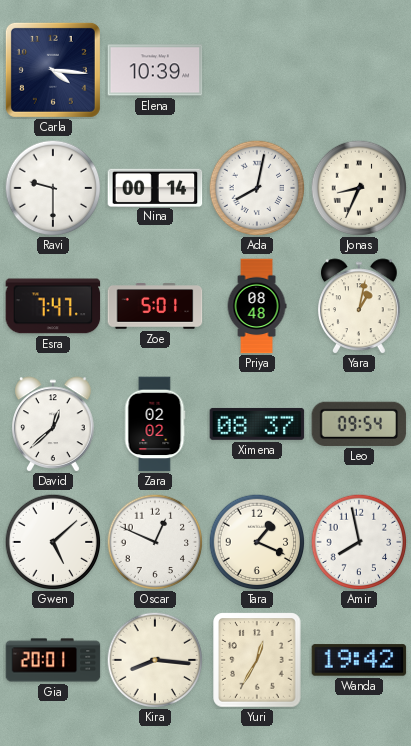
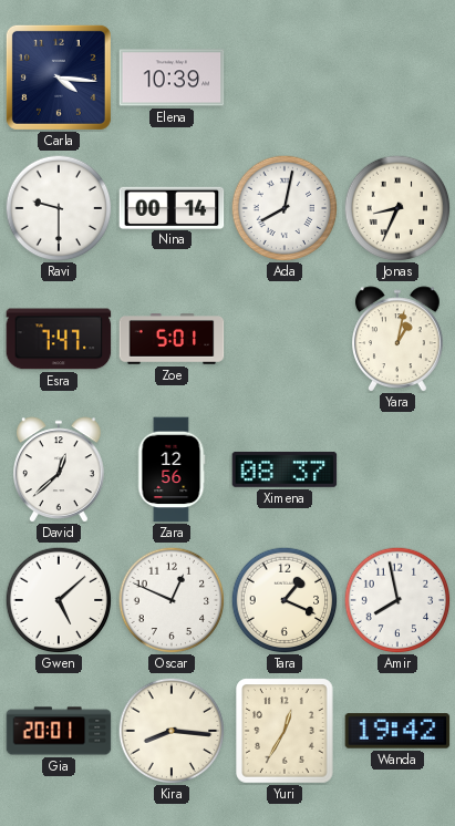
Priya: 08:48 -> none (257, 306)
Zara: 02:02 -> 12:56 (172, 469)
Leo: 09:54 -> none (359, 424)
